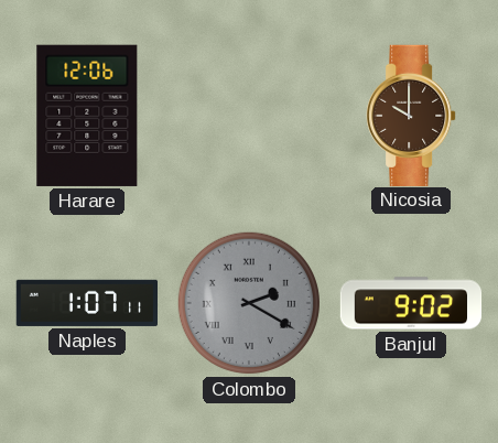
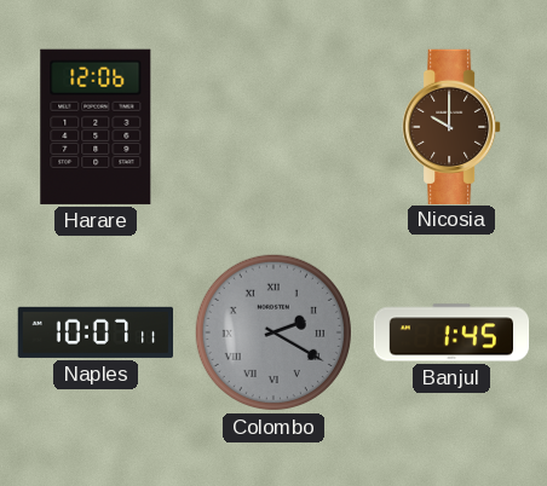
Naples: 1:07 -> 10:07 (94, 332)
Banjul: 9:02 -> 1:45 (451, 332)
